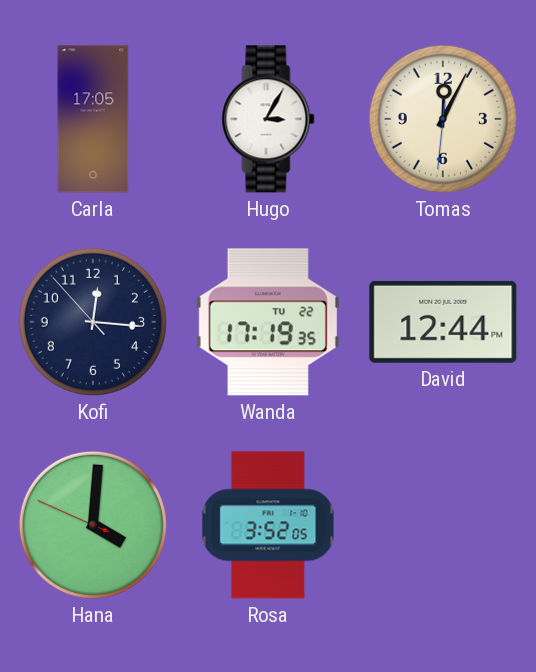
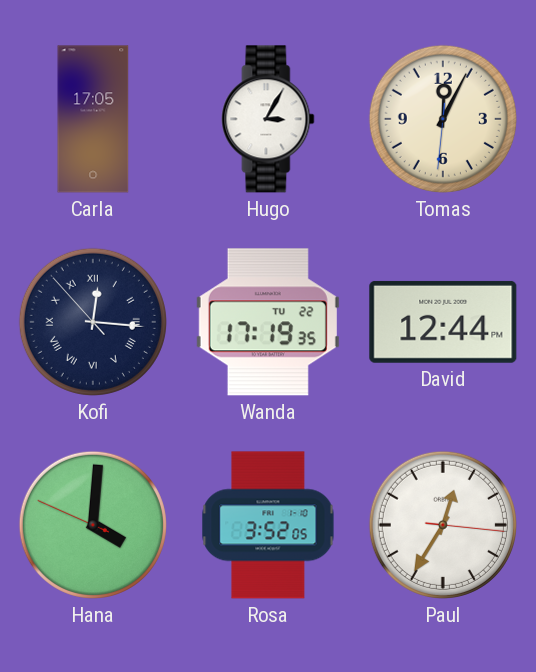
Kofi numerals: Arabic -> Roman (93, 322)
Paul: none -> 12:35 (443, 525)
